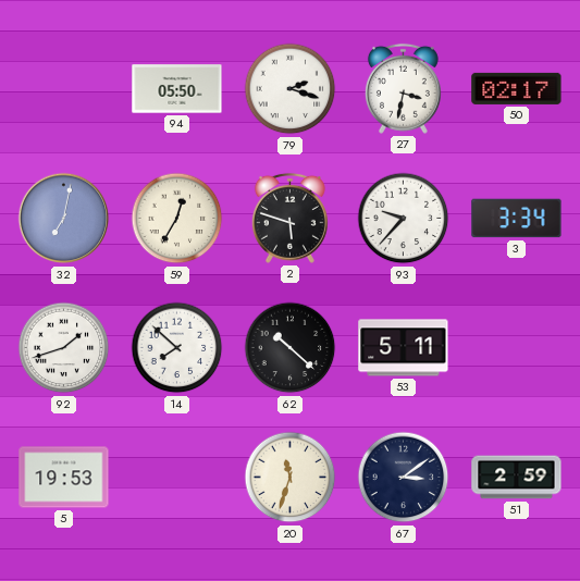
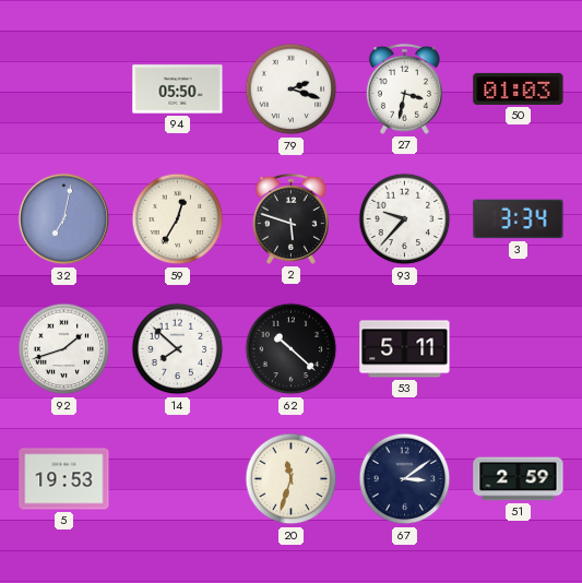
50: 02:17 -> 01:03 (519, 88)
